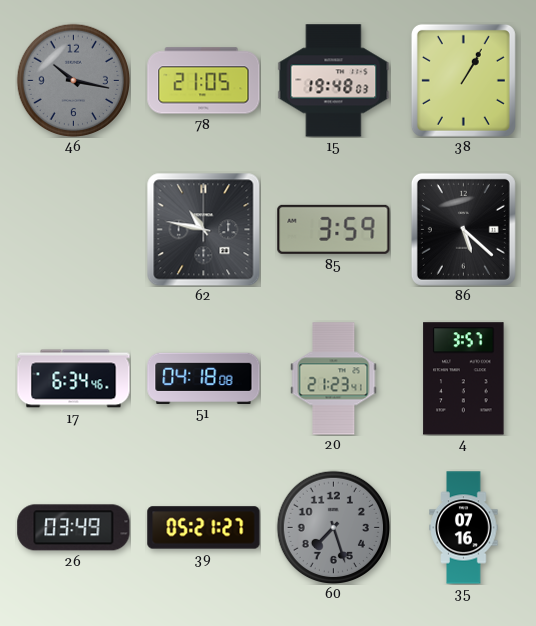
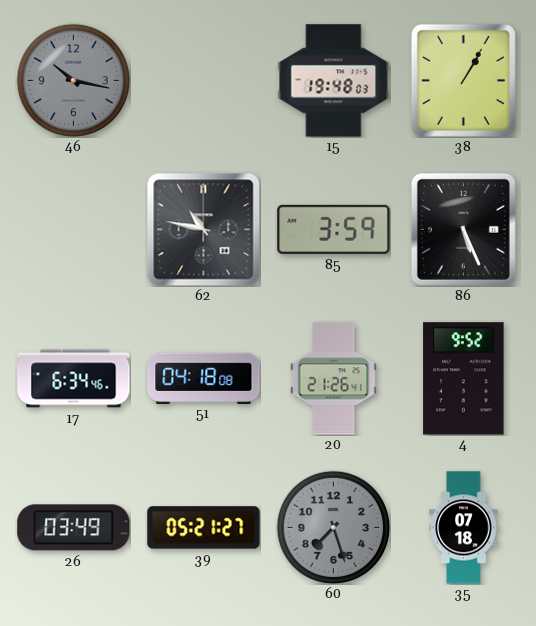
78: 21:05 -> none (204, 81)
86: 5:22 -> 5:26 (463, 229)
20: 21:23 -> 21:26 (334, 379)
4: 3:57 -> 9:52 (464, 379)
35: 07:16 -> 07:18 (464, 528)
